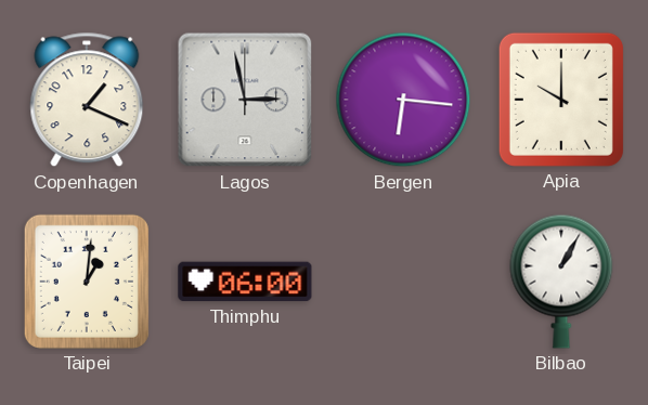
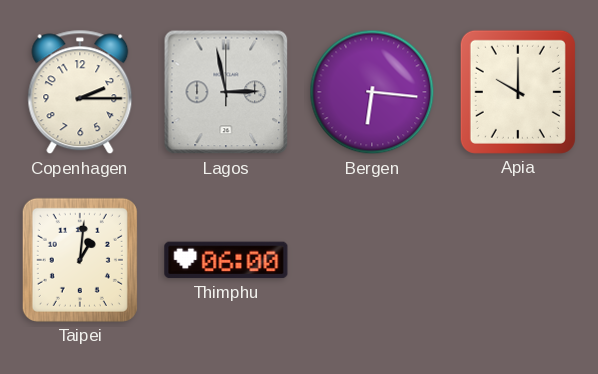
Copenhagen: 1:19 -> 2:15 (80, 92)
Bilbao: 1:05 -> none (561, 282)
